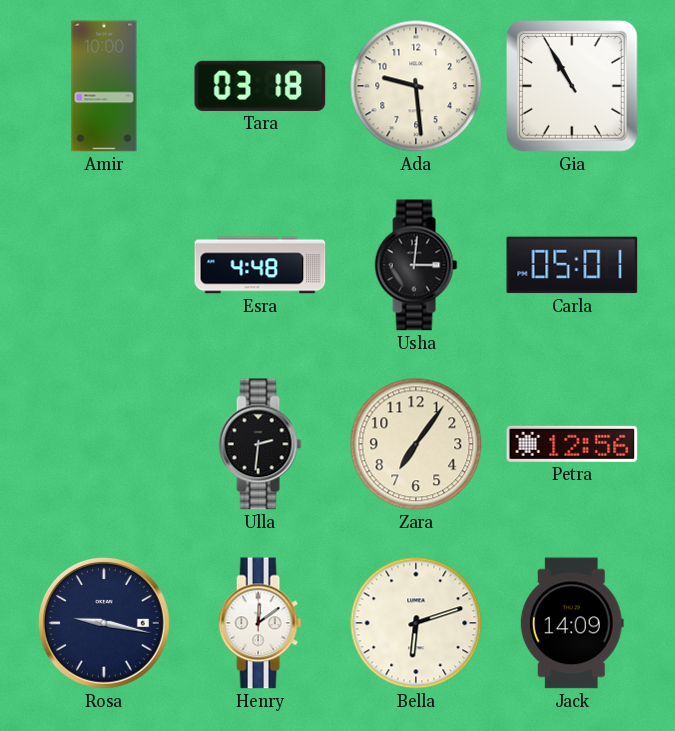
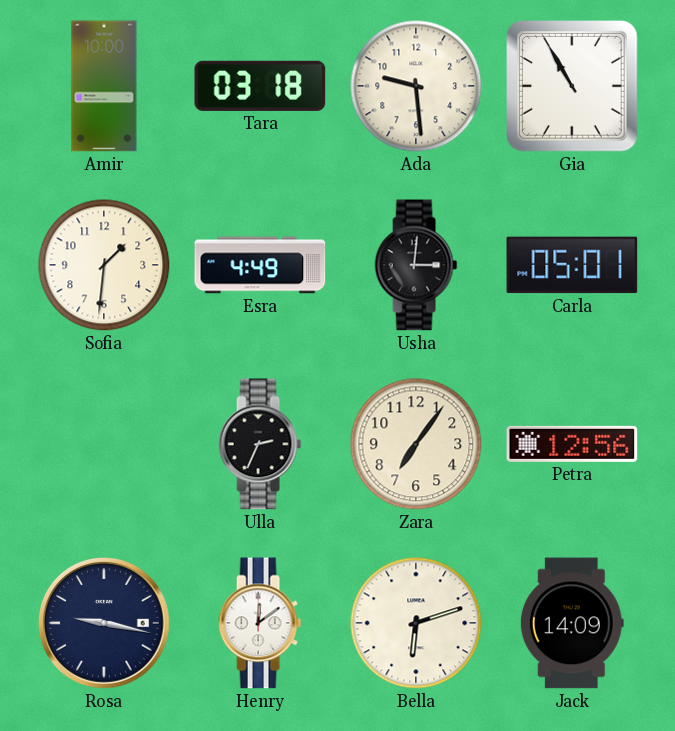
Sofia: none -> 1:31 (104, 265)
Esra: 4:48 -> 4:49 (260, 265)
Ulla: 2:31 -> 2:34 (260, 444)
